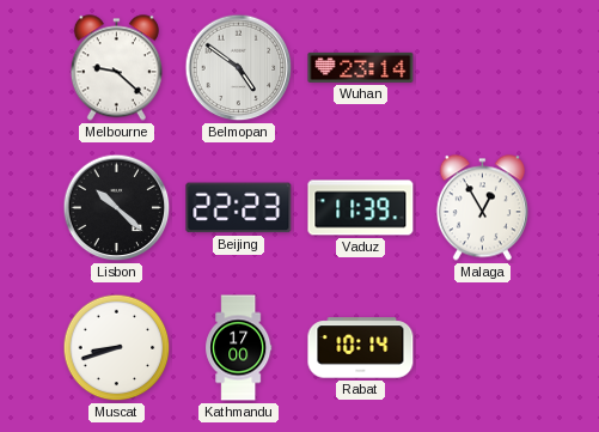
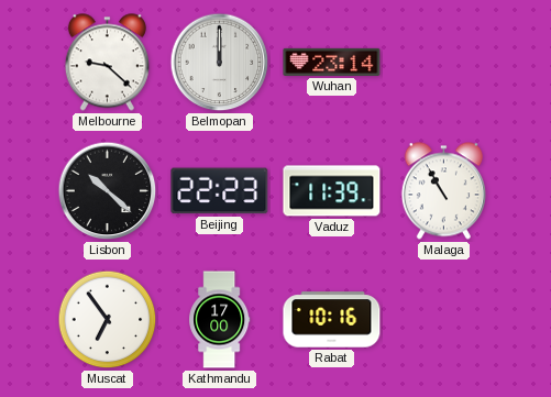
Belmopan: 4:51 -> 12:00 (220, 63)
Malaga: 12:55 -> 10:55 (443, 191)
Muscat: 8:42 -> 6:54 (108, 320)
Rabat: 10:14 -> 10:16 (332, 320)
